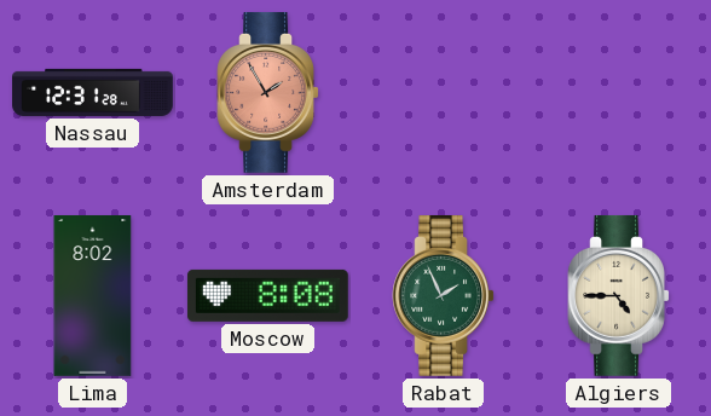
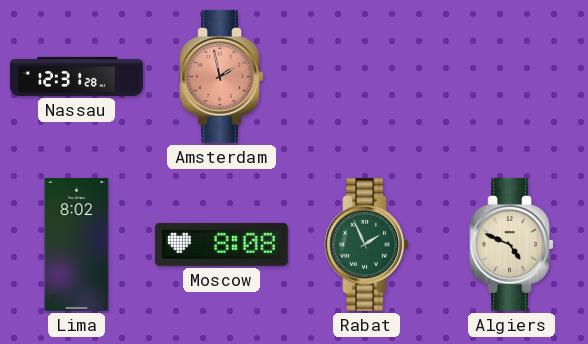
Amsterdam: 1:55 -> 1:58 (222, 76)
Algiers: 4:45 -> 4:49 (512, 244)
